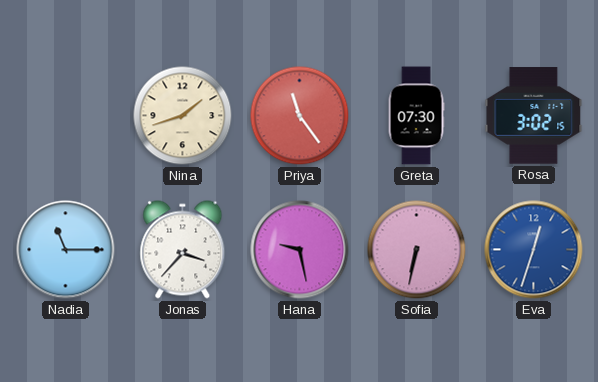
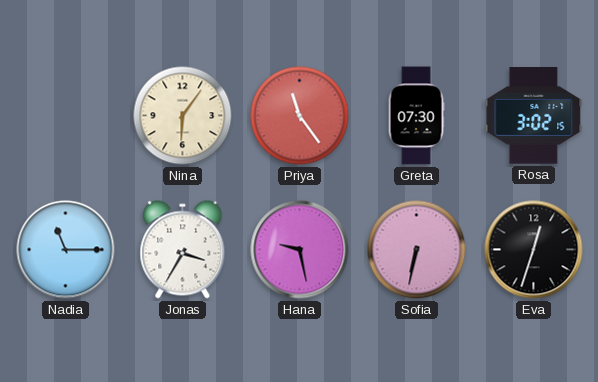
Nina: 1:42 -> 6:06 (183, 116)
Jonas: 3:37 -> 3:35 (183, 250)
Eva dial: blue -> black (534, 250)
